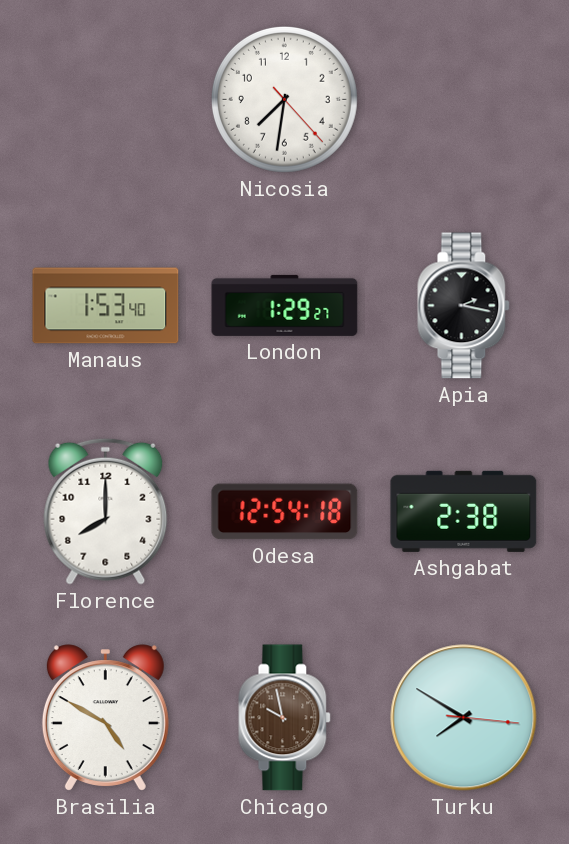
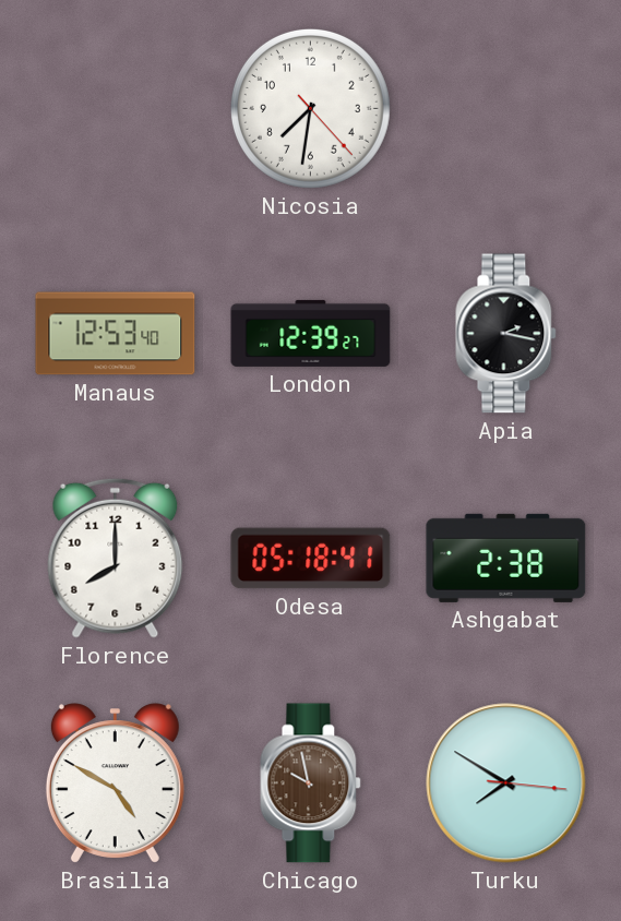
Manaus: 1:53 -> 12:53 (116, 334)
London: 1:29 -> 12:39 (311, 333)
Odesa: 12:54 -> 05:18 (311, 559)
